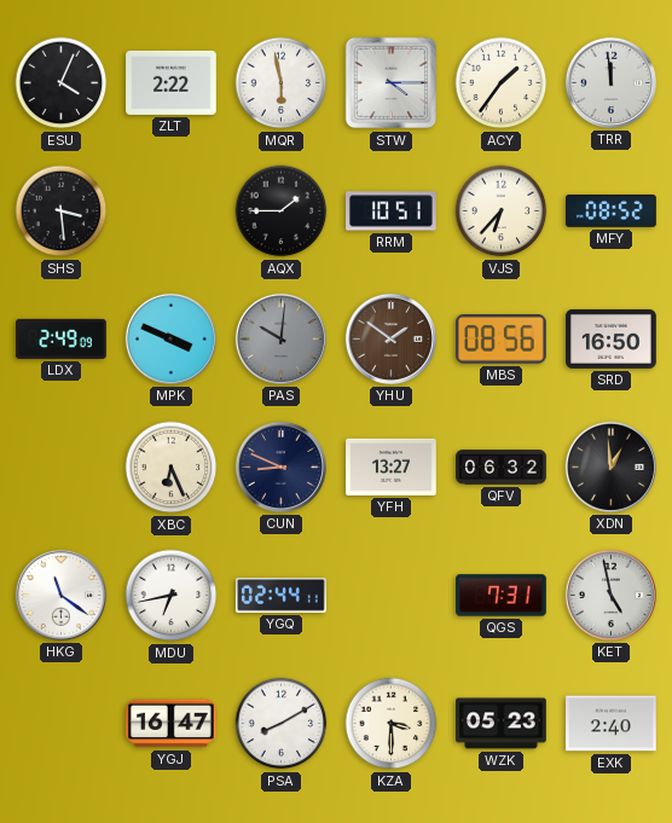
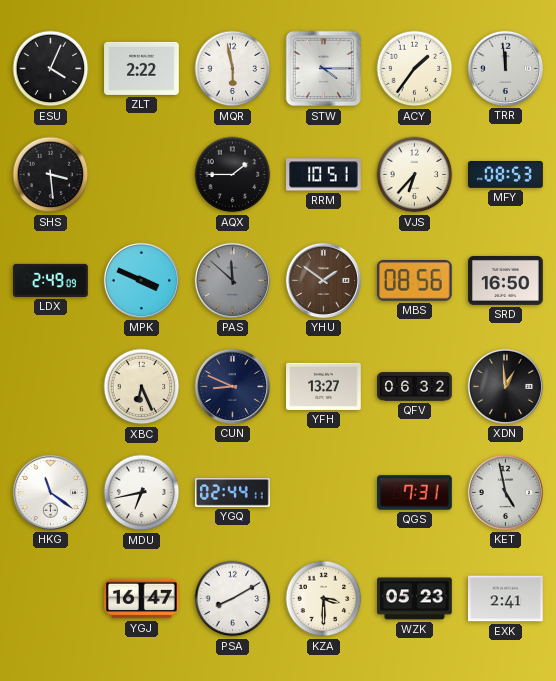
MFY: 08:52 -> 08:53 (506, 175)
PAS: 10:01 -> 11:52 (232, 280)
EXK: 2:40 -> 2:41 (506, 599)
